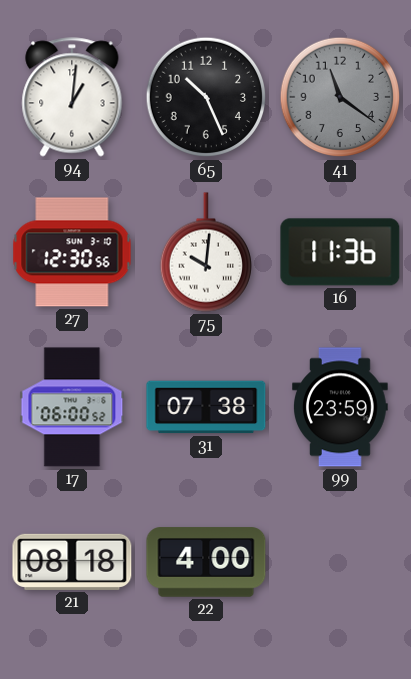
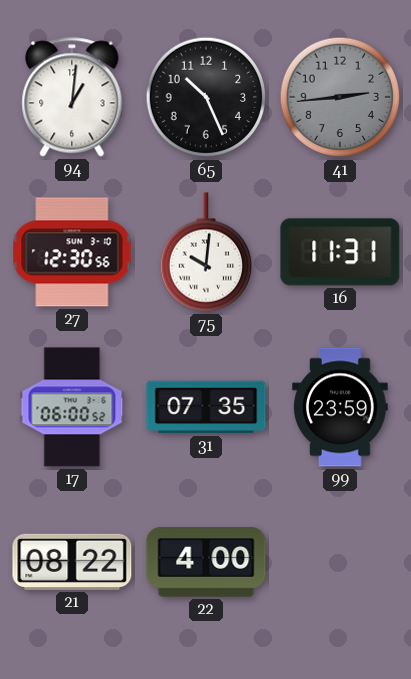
41: 11:21 -> 2:44 (340, 97)
16: 11:36 -> 11:31 (340, 252)
31: 07:38 -> 07:35 (206, 407)
21: 08:18 -> 08:22 (72, 562)
